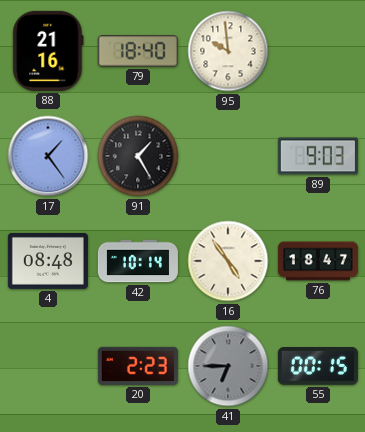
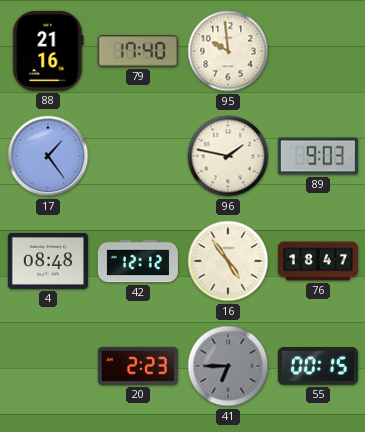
79: 18:40 -> 17:40 (138, 51)
91: 1:25 -> none (138, 156)
96: none -> 1:47 (228, 156)
42: 10:14 -> 12:12 (138, 261)
